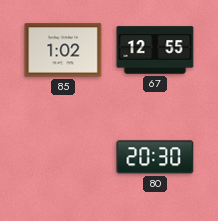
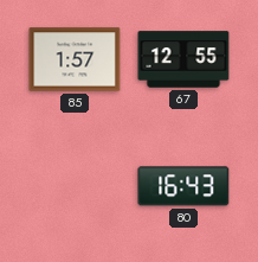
85: 1:02 -> 1:57 (75, 59)
80: 20:30 -> 16:43 (183, 186)
